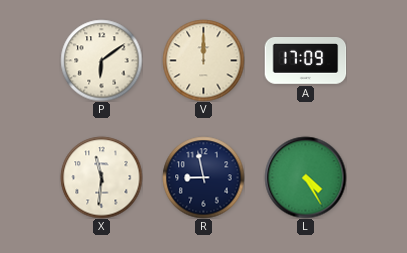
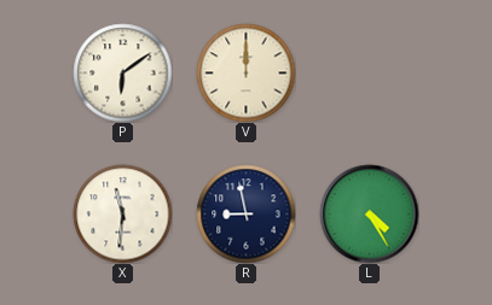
A: 17:09 -> none (305, 61)
